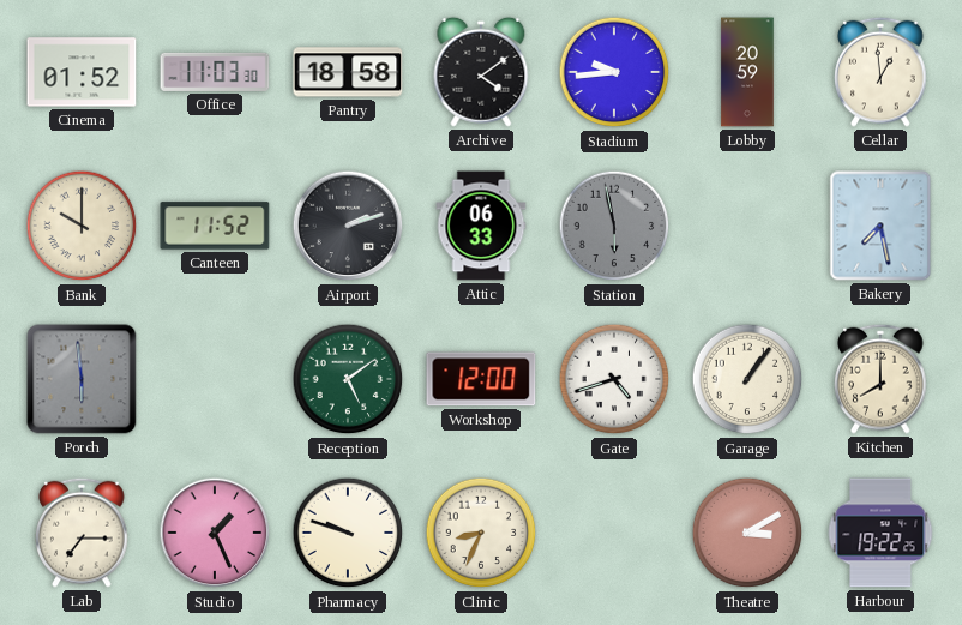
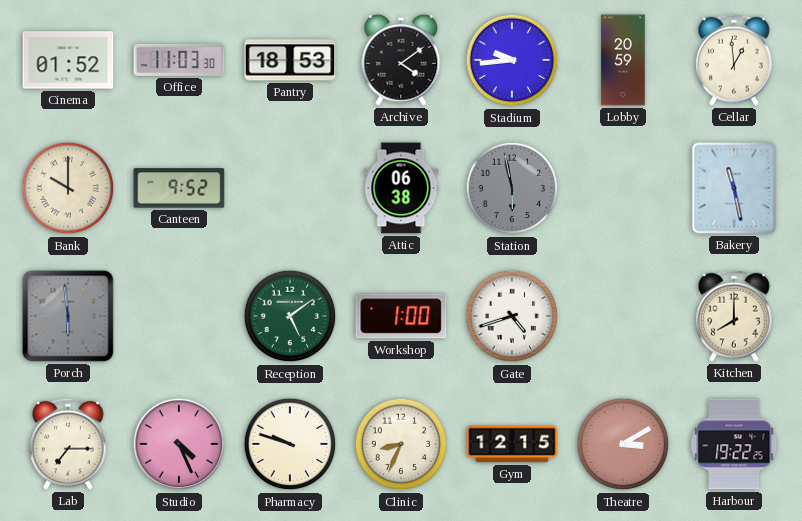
Pantry: 18:58 -> 18:53 (290, 60)
Canteen: 11:52 -> 9:52 (179, 188)
Airport: 2:12 -> none (348, 226)
Attic: 06:33 -> 06:38 (401, 188)
Bakery: 7:28 -> 11:28 (734, 188)
Workshop: 12:00 -> 1:00 (401, 316)
Garage: 1:06 -> none (747, 379)
Studio: 1:26 -> 4:26 (179, 444)
Gym: none -> 12:15 (512, 444)
